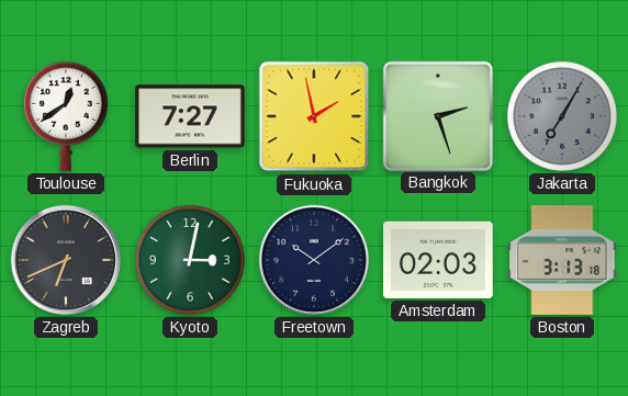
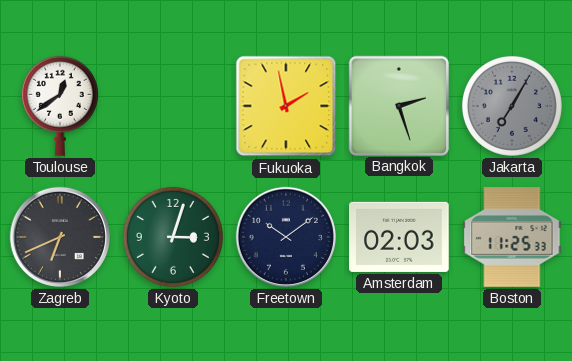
Berlin: 7:27 -> none (190, 116)
Kyoto: 3:02 -> 3:03 (173, 237)
Boston: 3:13 -> 11:25 (512, 237)
